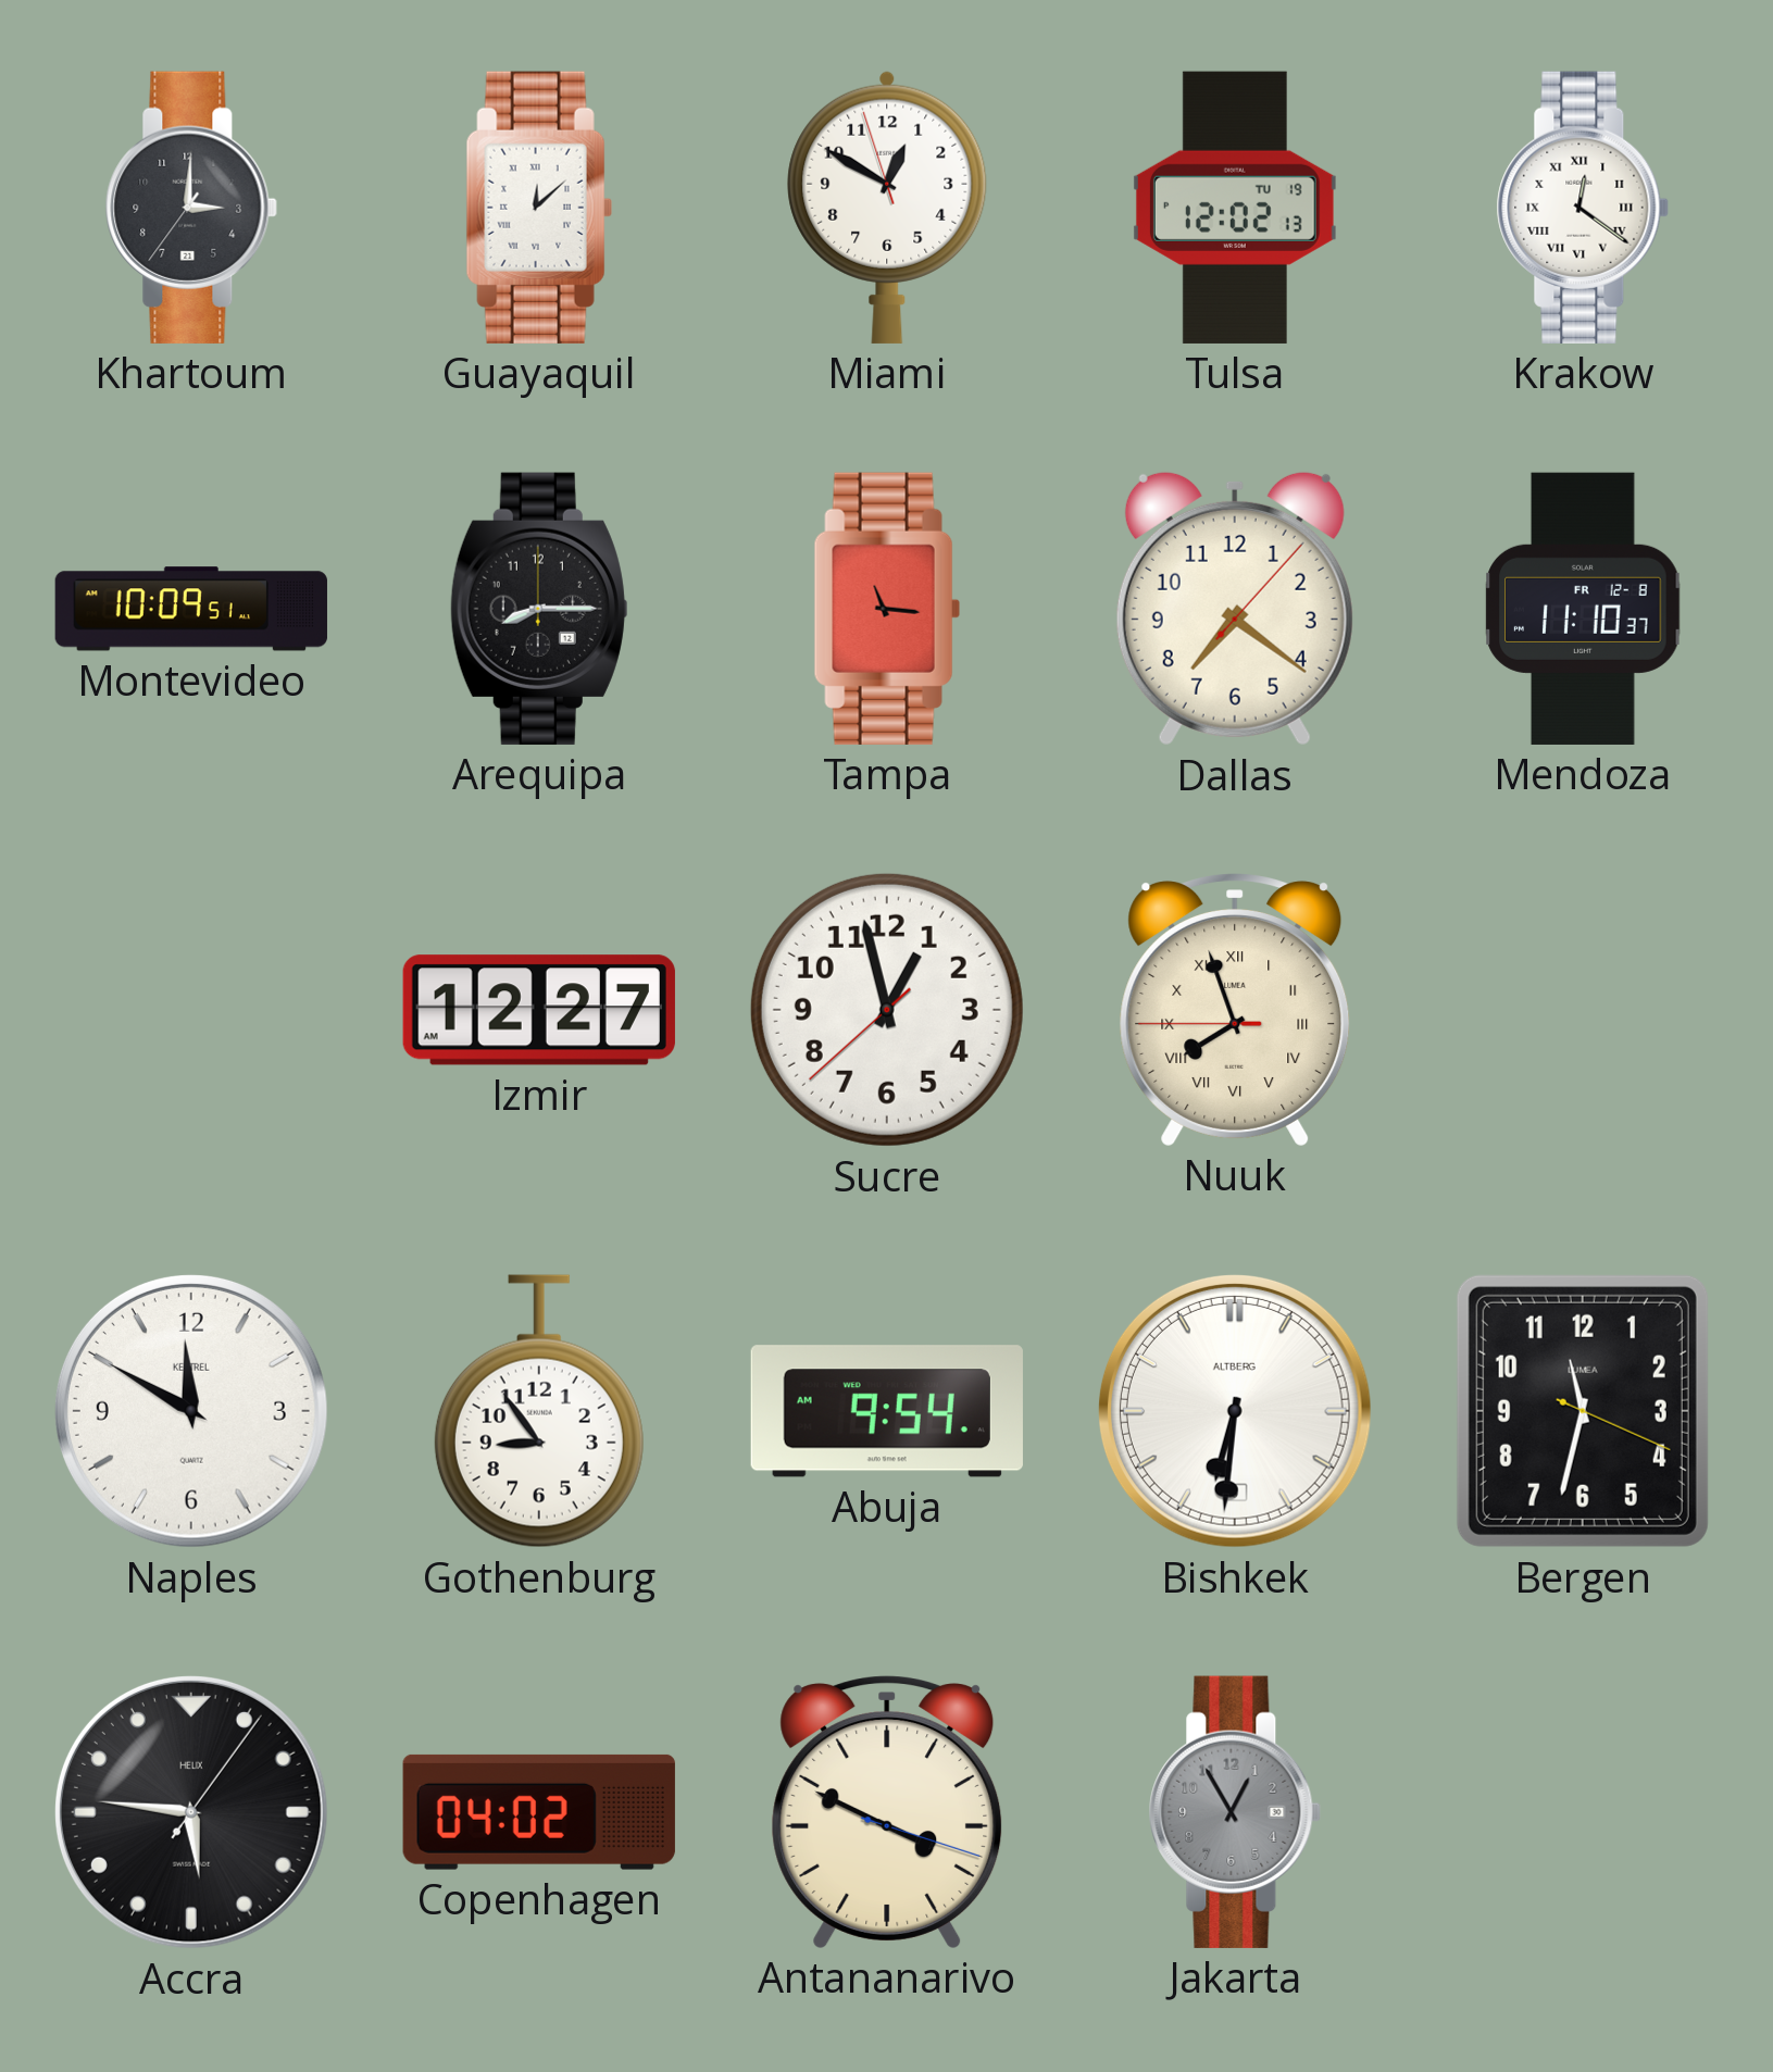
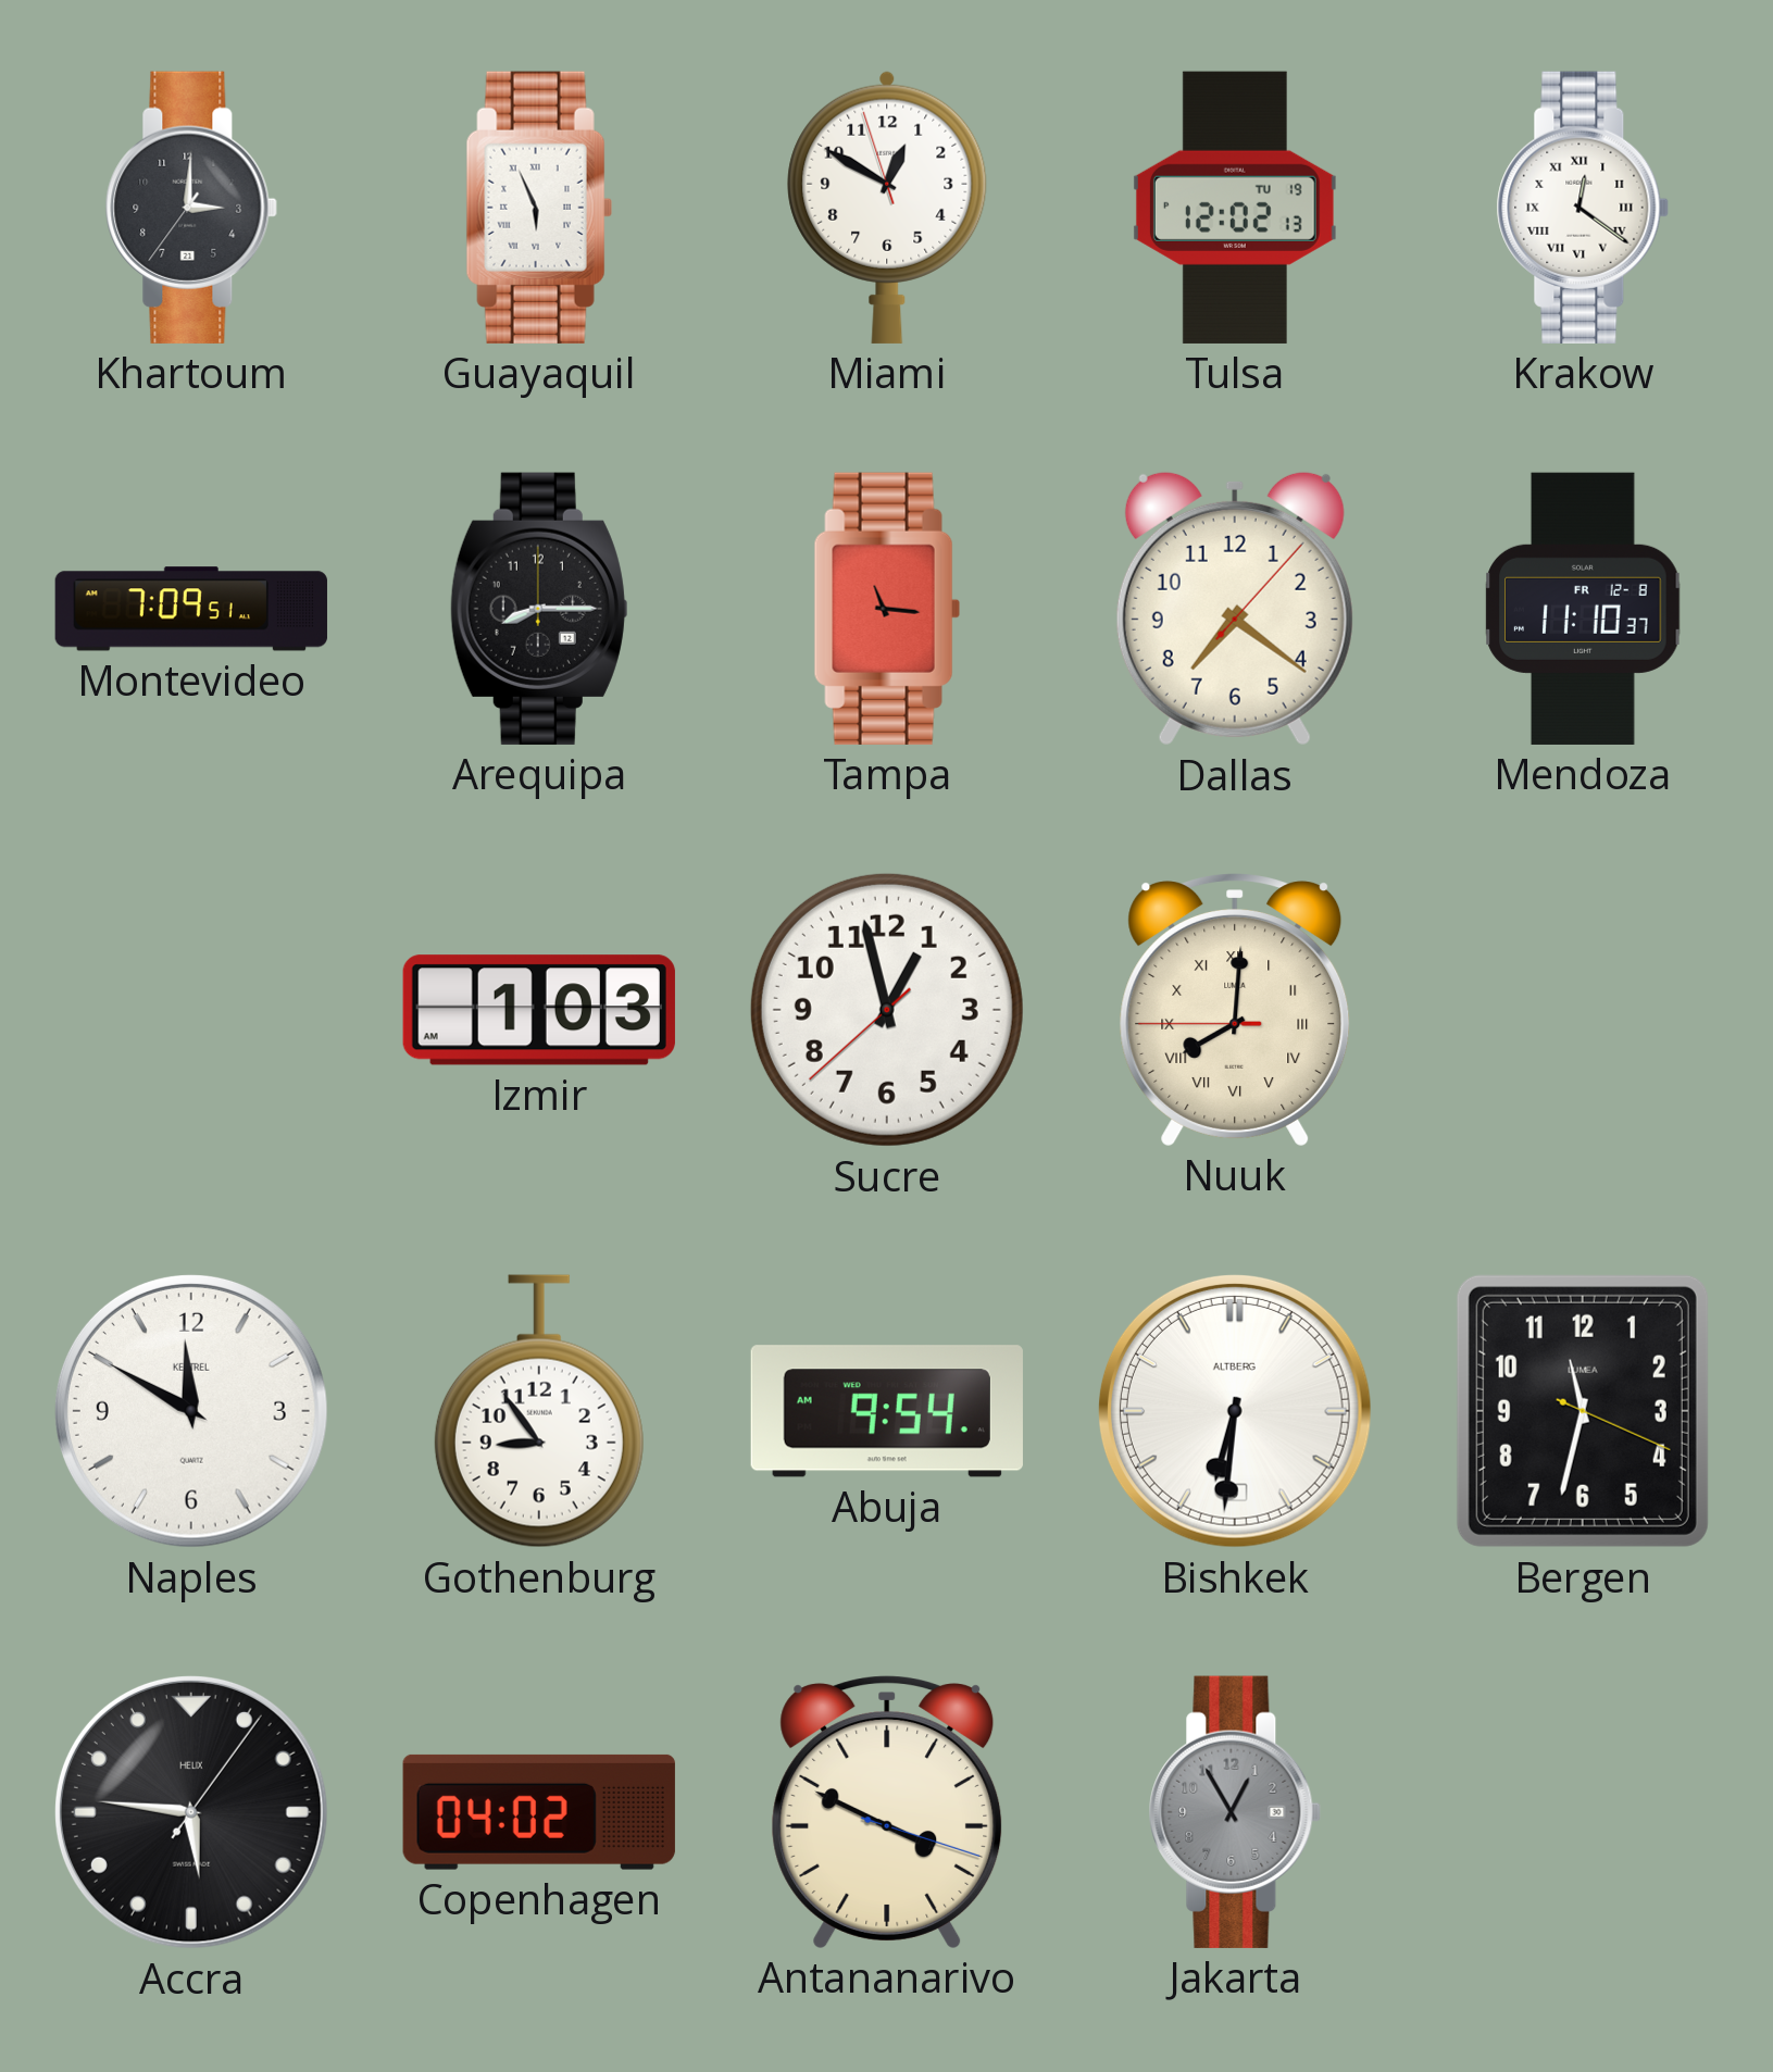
Guayaquil: 12:08 -> 5:56 (539, 208)
Montevideo: 10:09 -> 7:09 (191, 609)
Izmir: 12:27 -> 1:03 (539, 1010)
Nuuk: 7:56 -> 8:00 (1235, 1010)
